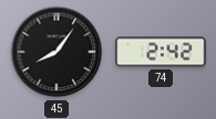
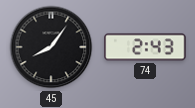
74: 2:42 -> 2:43 (145, 47)
